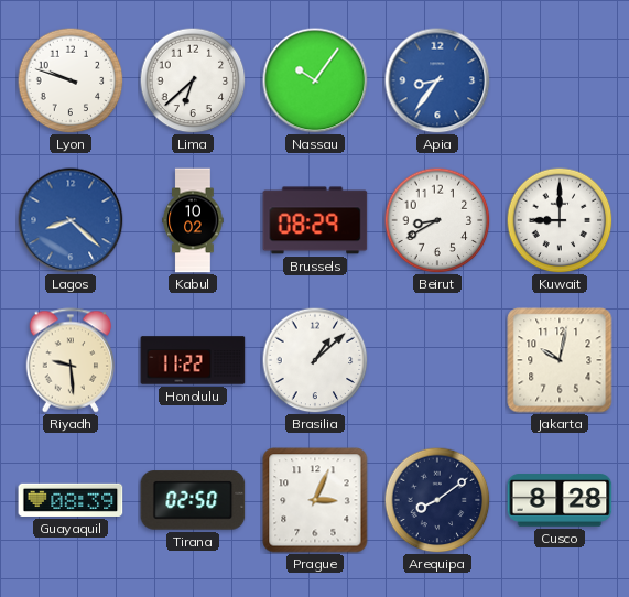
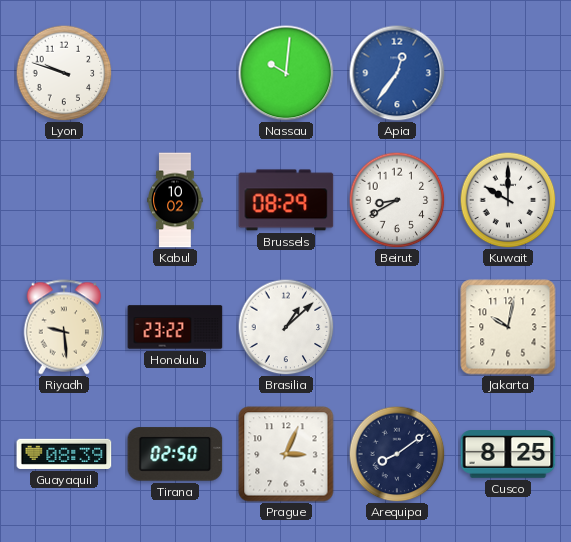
Lima: 6:38 -> none (193, 80)
Nassau: 10:06 -> 10:01 (286, 73)
Apia: 8:36 -> 12:36 (397, 73)
Lagos: 8:22 -> none (71, 220)
Kuwait: 9:00 -> 10:00 (508, 200)
Honolulu: 11:22 -> 23:22 (175, 327)
Cusco: 8:28 -> 8:25 (508, 454)
